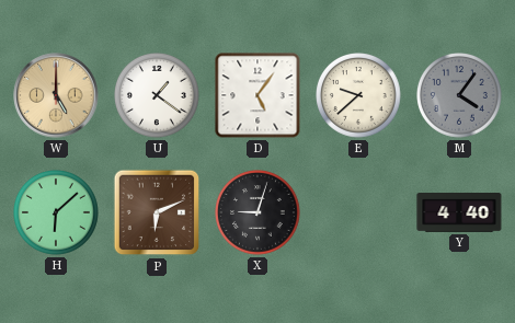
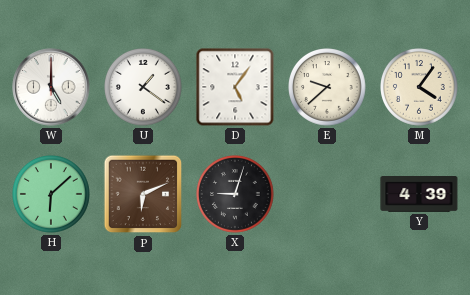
W dial: champagne -> white (51, 87)
M dial: grey -> cream (420, 88)
Y: 4:40 -> 4:39 (419, 195)
